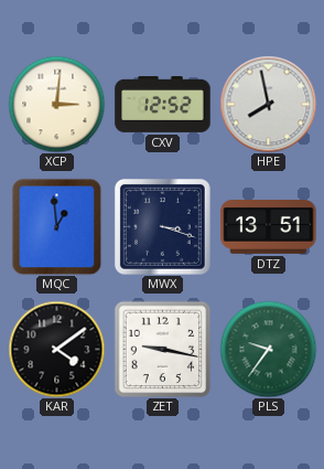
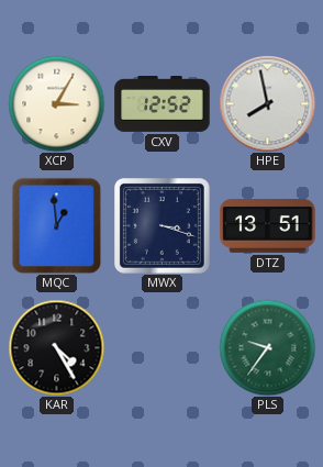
XCP: 3:01 -> 3:05 (56, 103)
KAR: 4:09 -> 4:25 (56, 347)
ZET: 9:17 -> none (162, 349)
